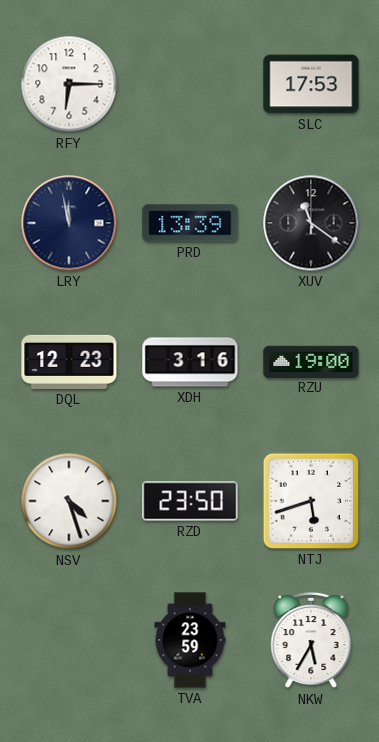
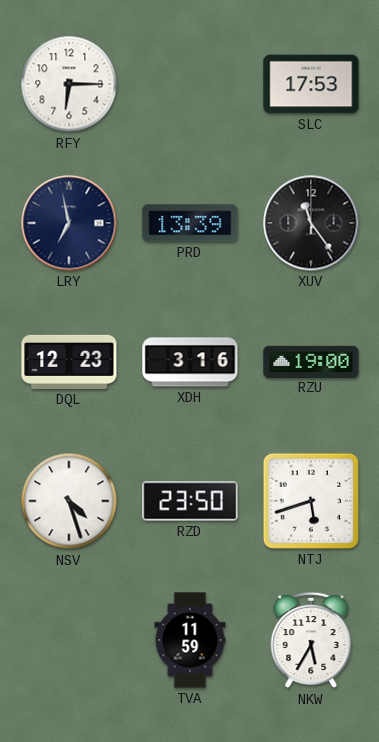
LRY: 11:58 -> 6:58 (69, 223)
XUV: 11:21 -> 11:24 (311, 223)
TVA: 23:59 -> 11:59 (190, 640)
